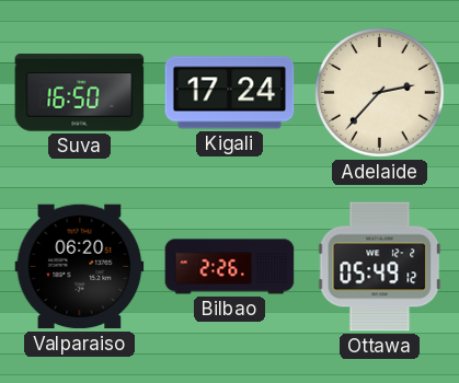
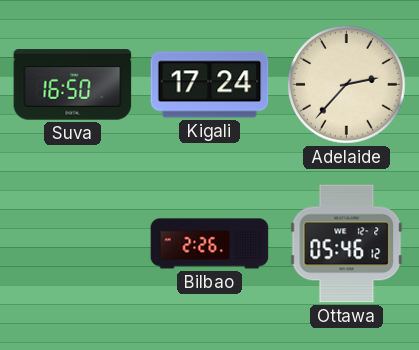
Valparaiso: 06:20 -> none (80, 267)
Ottawa: 05:49 -> 05:46 (347, 244)
